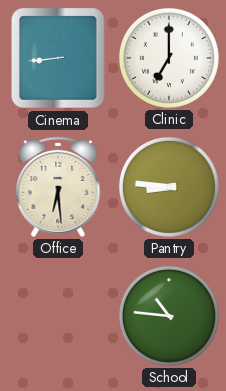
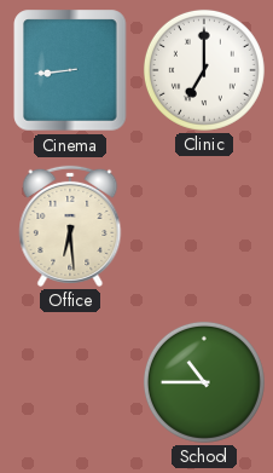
Pantry: 8:46 -> none (169, 187)
School: 10:46 -> 10:45 (204, 382)
